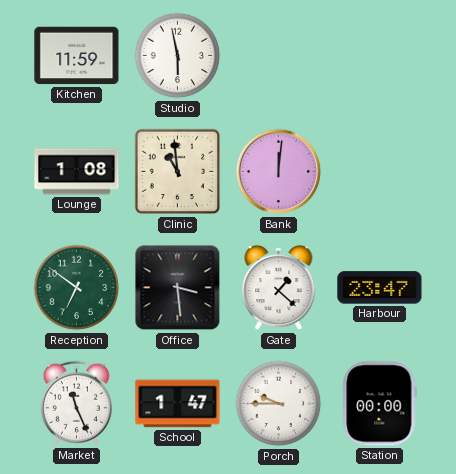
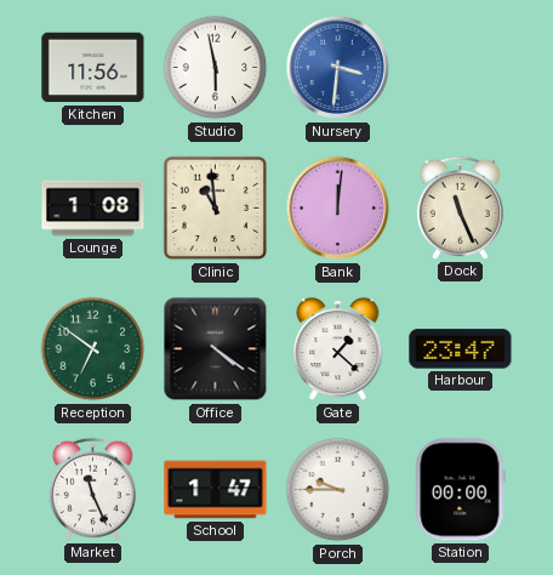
Kitchen: 11:59 -> 11:56 (93, 68)
Nursery: none -> 3:31 (338, 68)
Dock: none -> 11:26 (460, 207)
Office: 3:29 -> 4:21 (216, 349)
